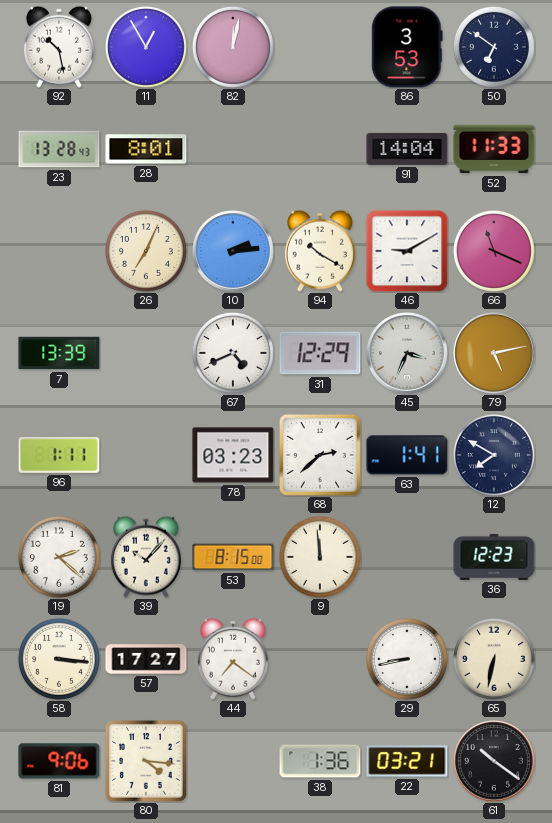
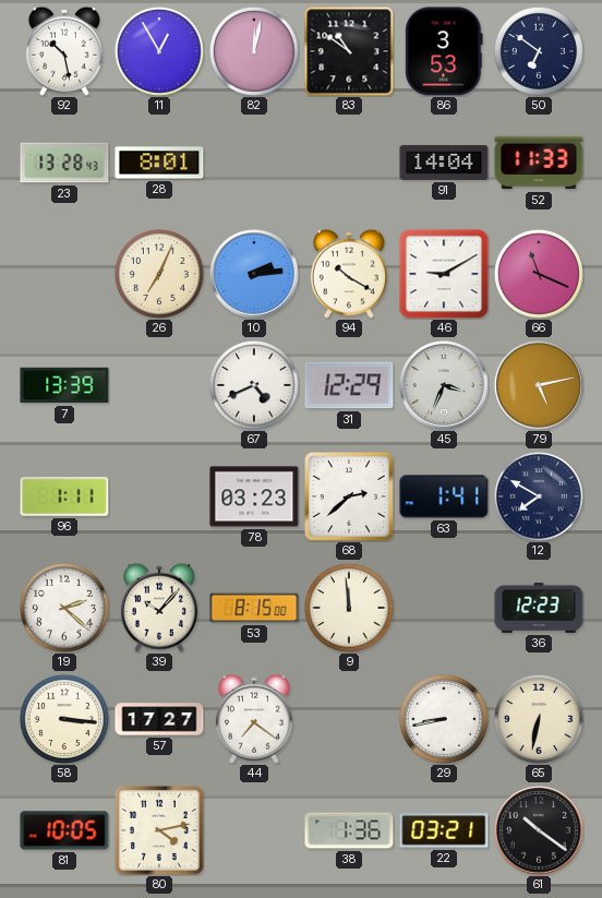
83: none -> 10:51 (349, 51)
81: 9:06 -> 10:05 (64, 830)
80: 4:16 -> 4:13 (159, 830)
